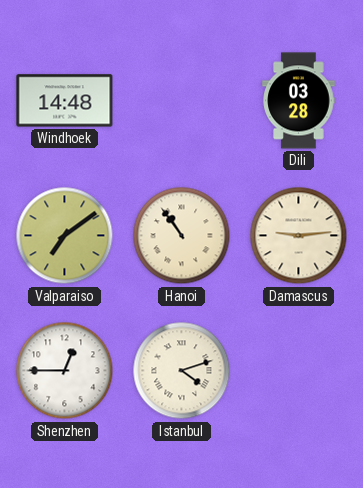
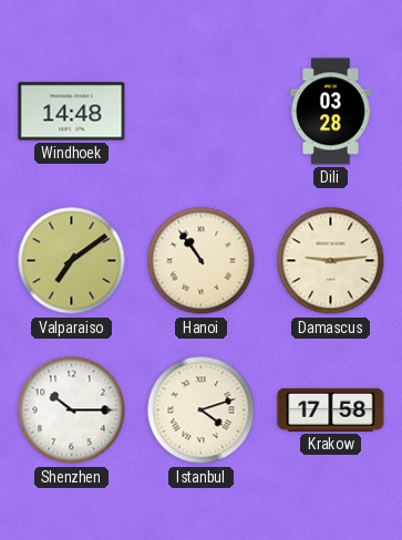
Shenzhen: 12:45 -> 10:15 (72, 411)
Krakow: none -> 17:58 (331, 409)
